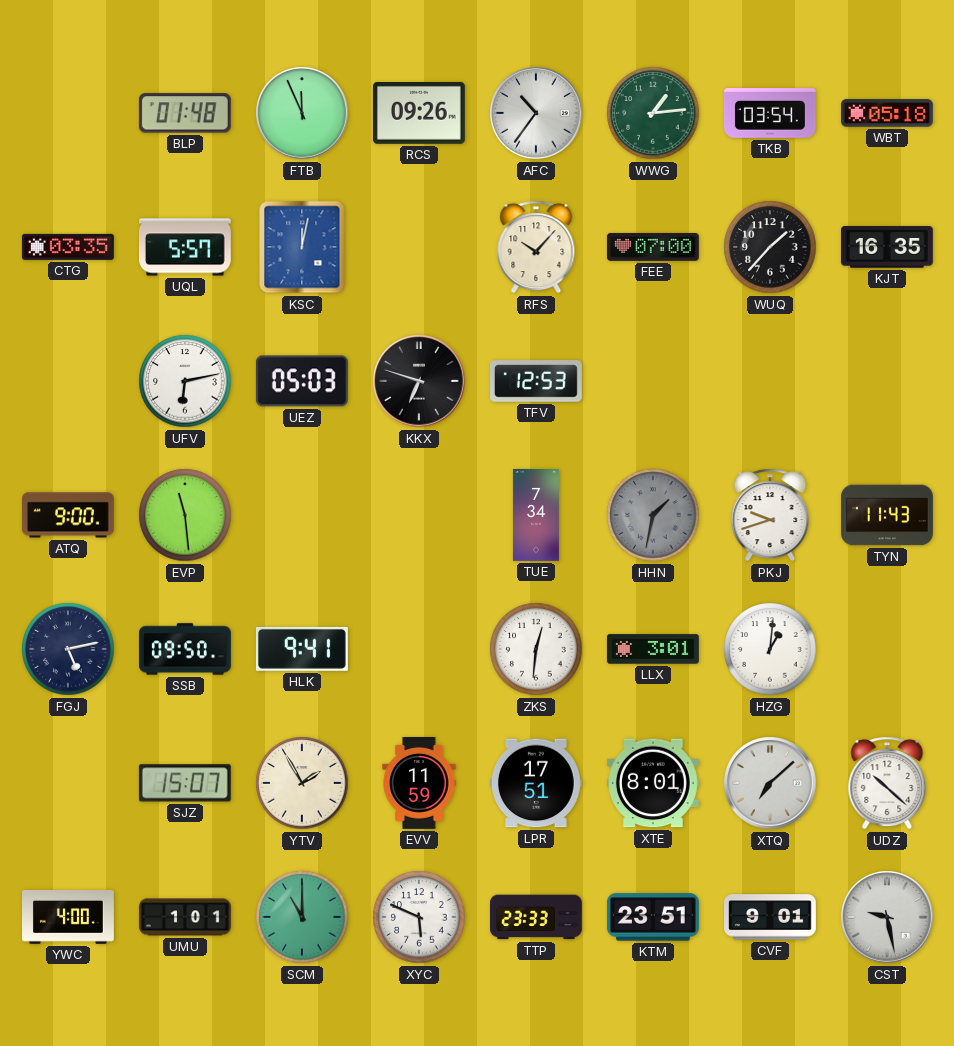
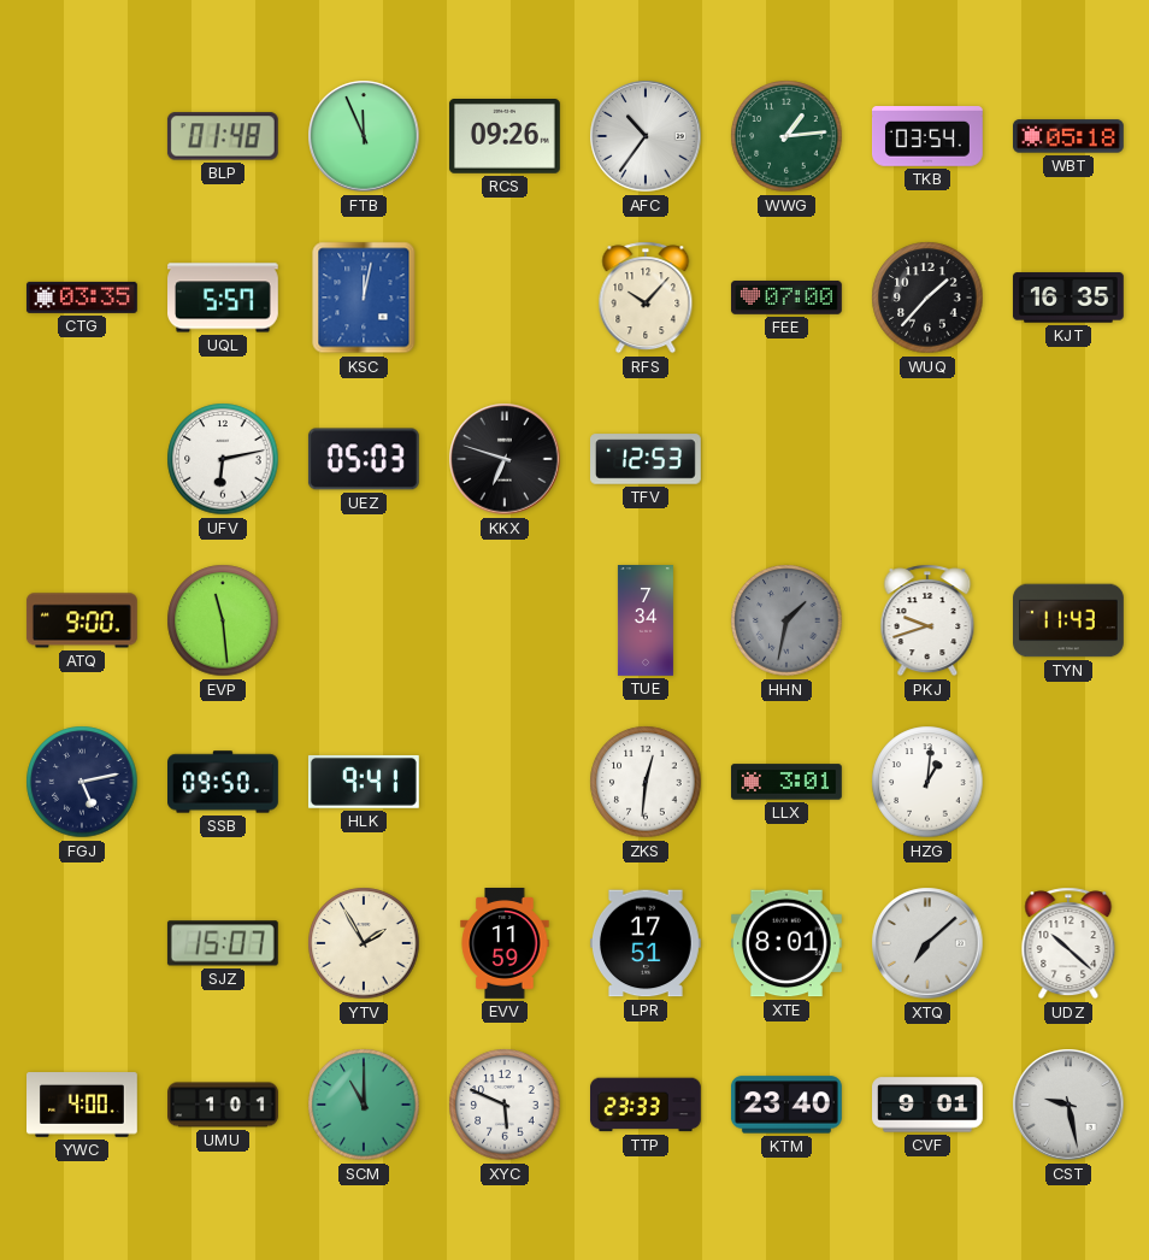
KTM: 23:51 -> 23:40 (786, 1105)
